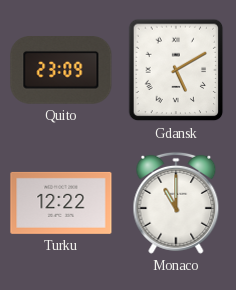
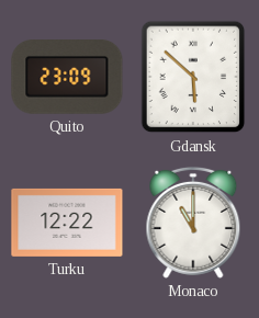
Gdansk: 5:10 -> 5:52 (193, 77)
